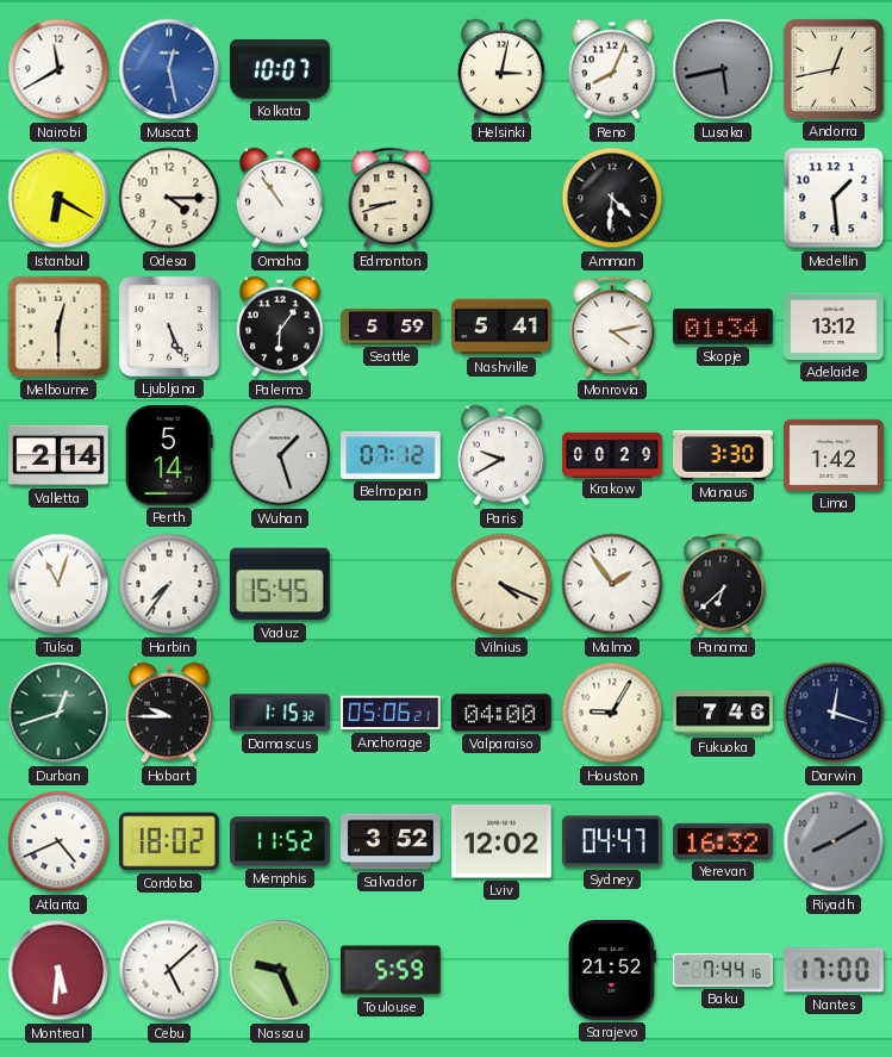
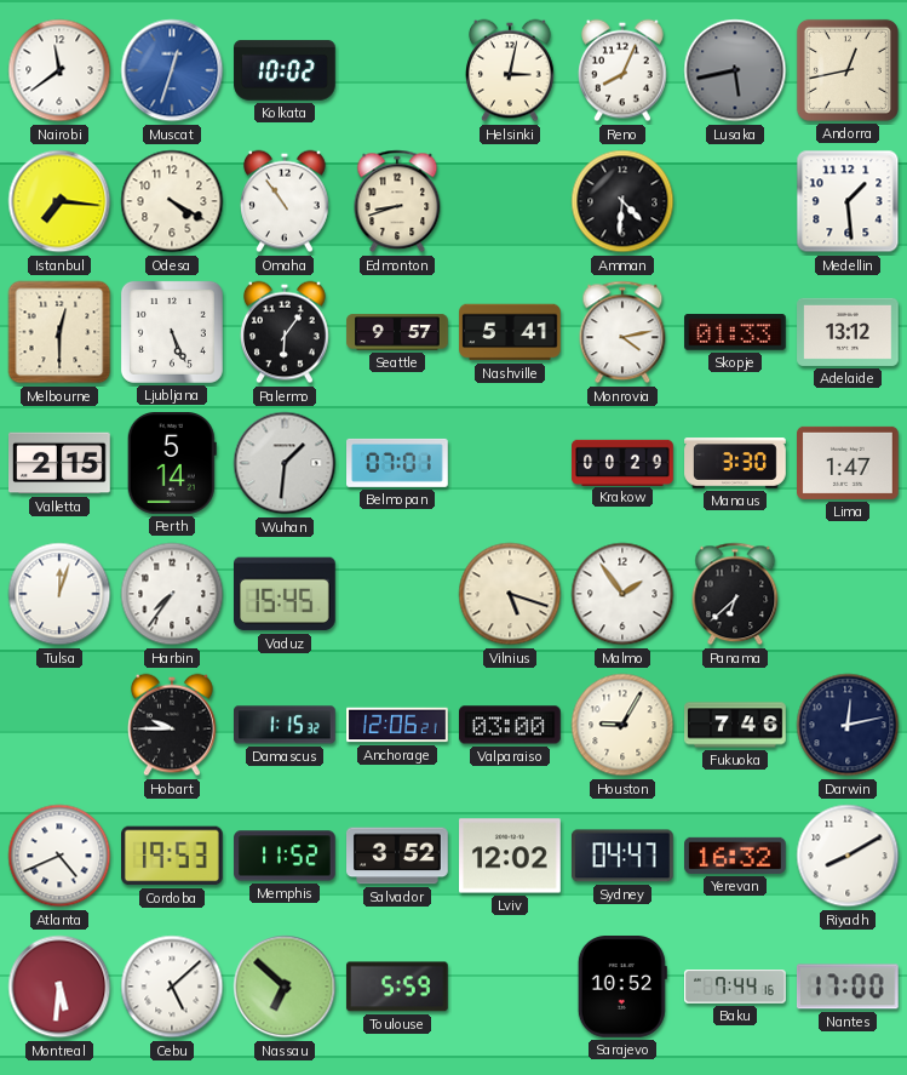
Nairobi: 11:40 -> 11:39 (59, 70)
Muscat: 12:28 -> 12:33 (172, 70)
Kolkata: 10:07 -> 10:02 (285, 70)
Istanbul: 6:20 -> 7:16 (59, 201)
Odesa: 4:15 -> 4:20 (172, 201)
Seattle: 5:59 -> 9:57 (397, 332)
Skopje: 01:34 -> 01:33 (735, 332)
Valletta: 2:14 -> 2:15 (59, 463)
Wuhan: 1:27 -> 1:31 (285, 463)
Belmopan: 07:12 -> 07:01 (398, 463)
Paris: 9:40 -> none (503, 455)
Lima: 1:42 -> 1:47 (849, 463)
Tulsa: 11:03 -> 12:03 (59, 594)
Vilnius: 4:19 -> 5:18 (510, 594)
Durban: 12:42 -> none (58, 713)
Anchorage: 05:06 -> 12:06 (397, 725)
Valparaiso: 04:00 -> 03:00 (511, 725)
Darwin: 12:18 -> 12:13 (848, 725)
Cordoba: 18:02 -> 19:53 (173, 856)
Riyadh dial: grey -> white (848, 856)
Nassau: 9:26 -> 6:52 (285, 987)
Sarajevo: 21:52 -> 10:52 (622, 988)
